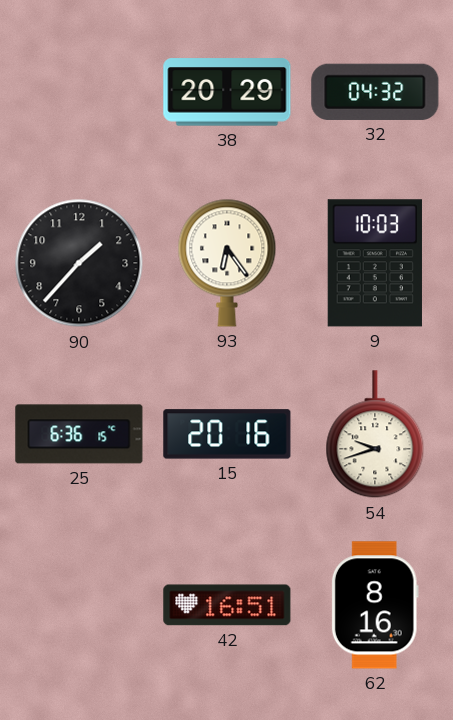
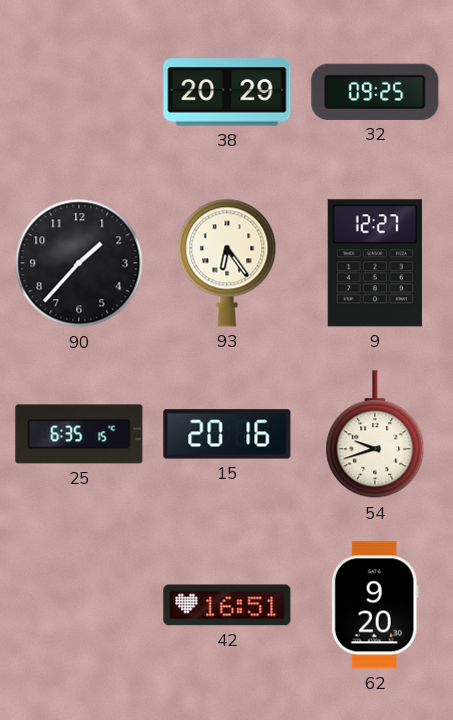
32: 04:32 -> 09:25 (375, 92)
9: 10:03 -> 12:27 (375, 263)
25: 6:36 -> 6:35 (79, 434)
62: 8:16 -> 9:20 (375, 605)
